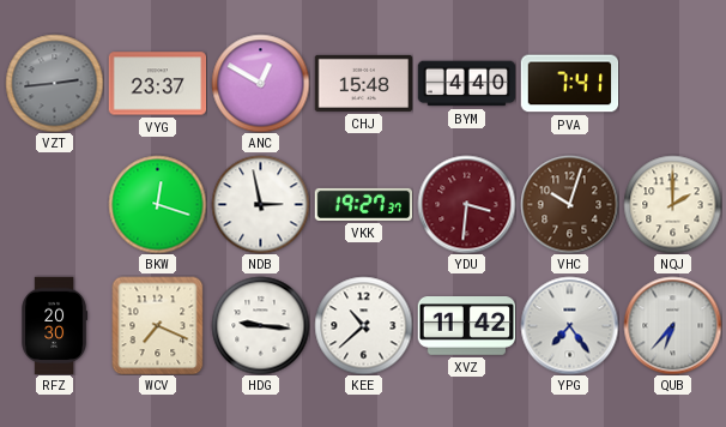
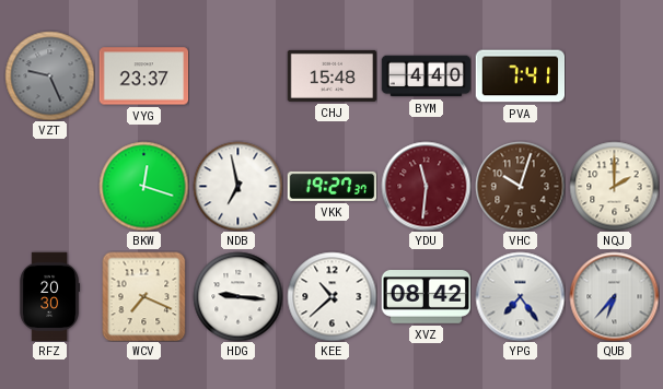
VZT: 2:44 -> 9:26 (49, 75)
ANC: 12:50 -> none (260, 83)
NDB: 2:58 -> 6:58 (237, 186)
YDU: 3:31 -> 11:31 (426, 186)
XVZ: 11:42 -> 08:42 (426, 297)
